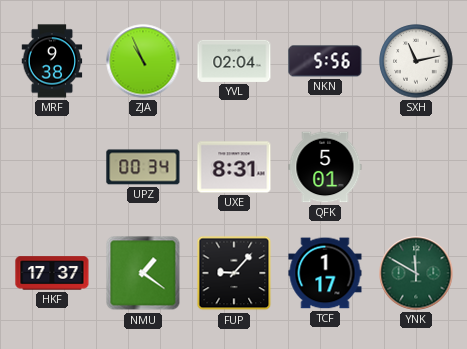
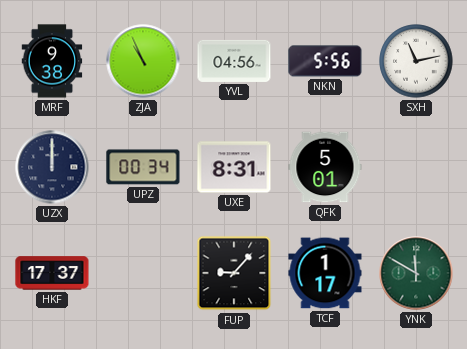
YVL: 02:04 -> 04:56 (234, 61)
UZX: none -> 12:00 (52, 167)
NMU: 1:21 -> none (143, 273)
